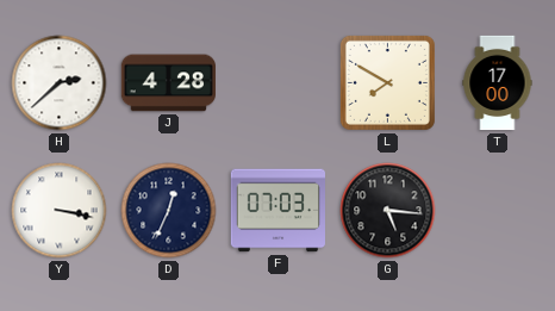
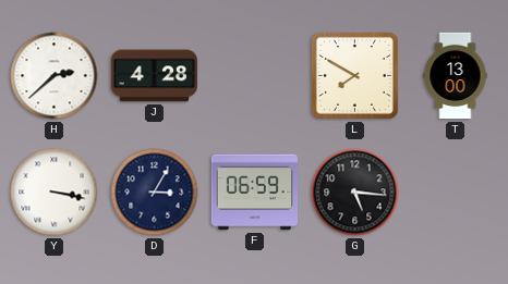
T: 17:00 -> 13:00 (456, 76)
D: 12:34 -> 3:05 (155, 193)
F: 07:03 -> 06:59 (254, 193)
